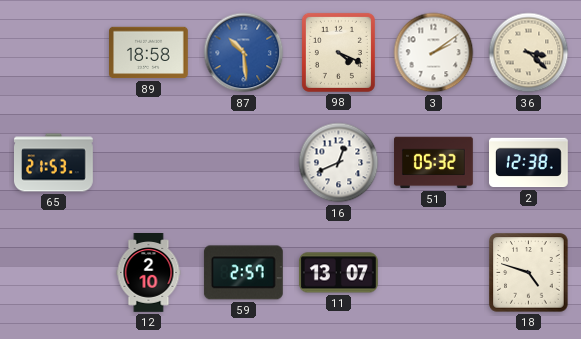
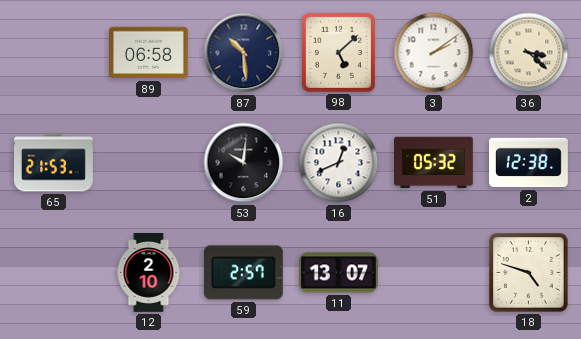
89: 18:58 -> 06:58 (149, 53)
87 dial: blue -> navy (244, 53)
98: 4:19 -> 5:08 (338, 52)
53: none -> 10:01 (244, 163)
